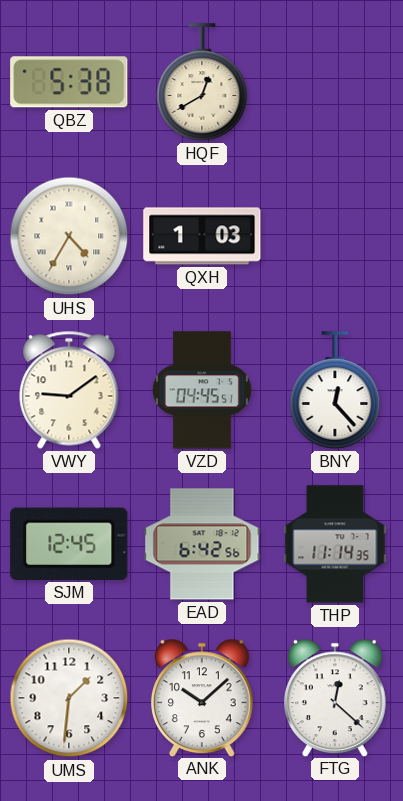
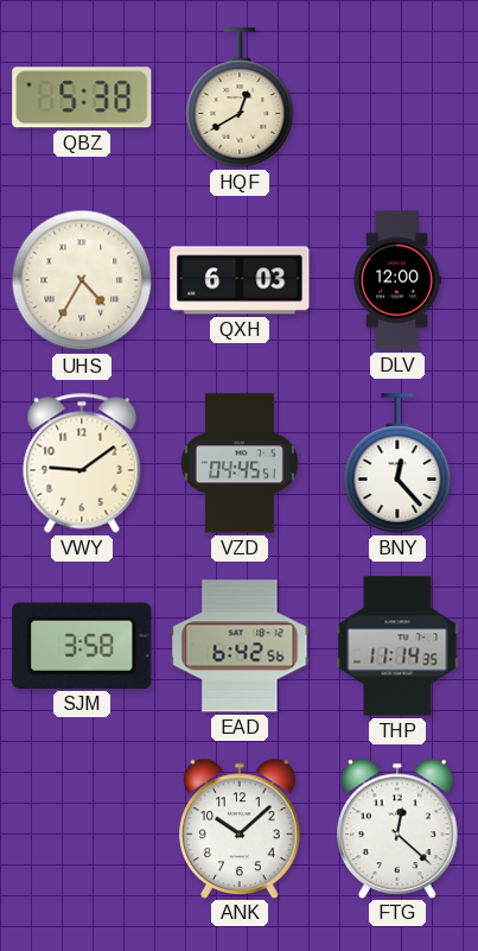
QXH: 1:03 -> 6:03 (240, 280)
DLV: none -> 12:00 (397, 280)
SJM: 12:45 -> 3:58 (82, 646)
UMS: 1:31 -> none (69, 698)
